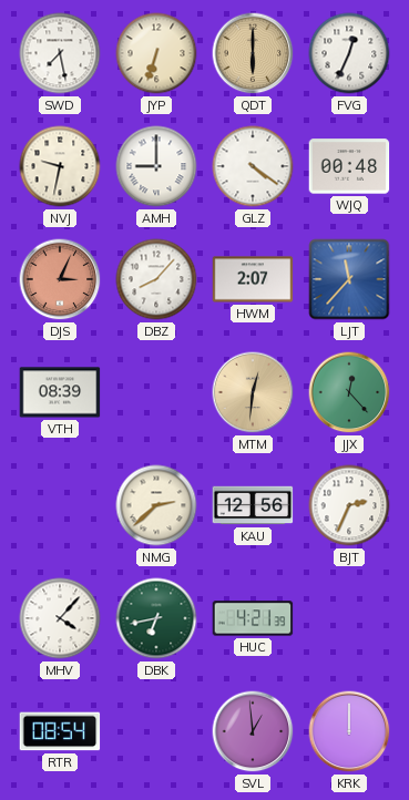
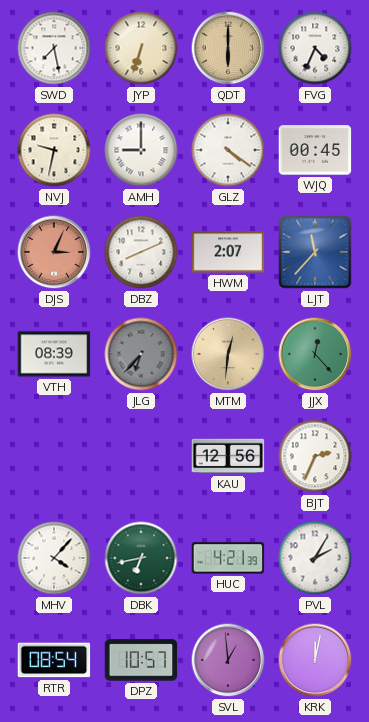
FVG: 12:34 -> 4:34 (315, 48)
WJQ: 00:48 -> 00:45 (315, 150)
DBZ: 8:07 -> 8:11 (141, 252)
JLG: none -> 6:37 (141, 354)
NMG: 2:38 -> none (156, 505)
PVL: none -> 2:05 (315, 558)
DPZ: none -> 10:57 (141, 660)
KRK: 12:00 -> 12:02 (315, 660)
